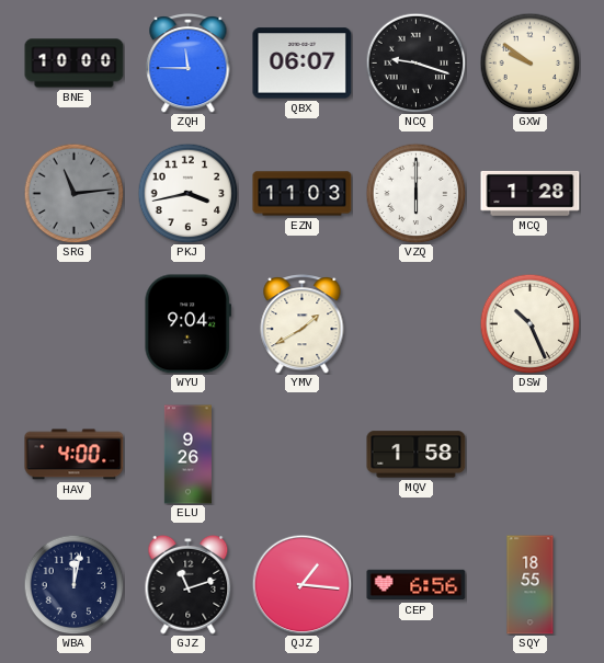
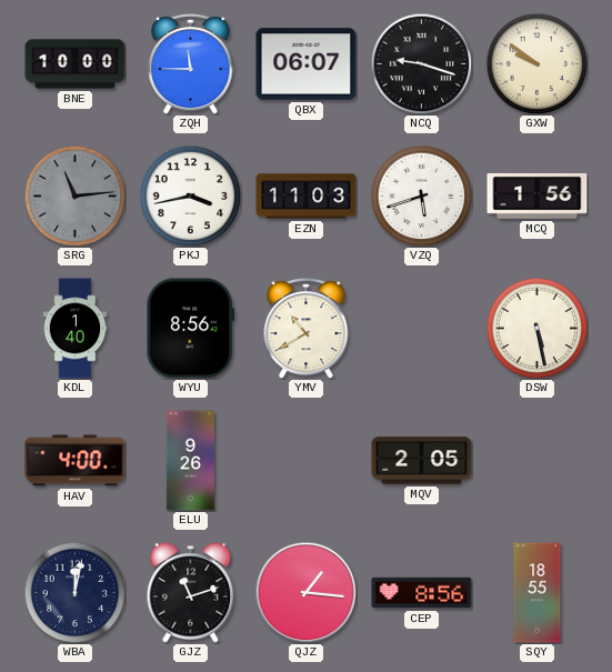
VZQ: 6:00 -> 5:42 (421, 195)
MCQ: 1:28 -> 1:56 (538, 195)
KDL: none -> 1:40 (76, 329)
WYU: 9:04 -> 8:56 (190, 329)
YMV: 1:40 -> 10:40 (307, 329)
DSW: 10:26 -> 5:28 (536, 328)
MQV: 1:58 -> 2:05 (422, 461)
CEP: 6:56 -> 8:56 (422, 593)
